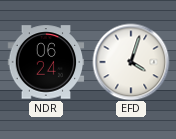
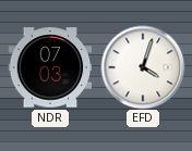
NDR: 06:24 -> 07:03 (50, 67)
